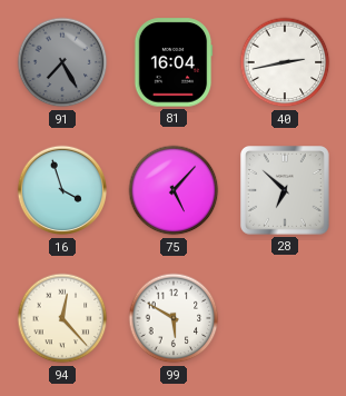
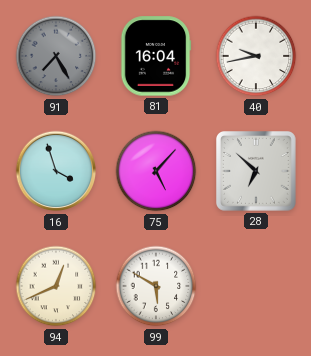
40: 2:43 -> 9:43 (256, 56)
94: 12:23 -> 12:41 (56, 286)
